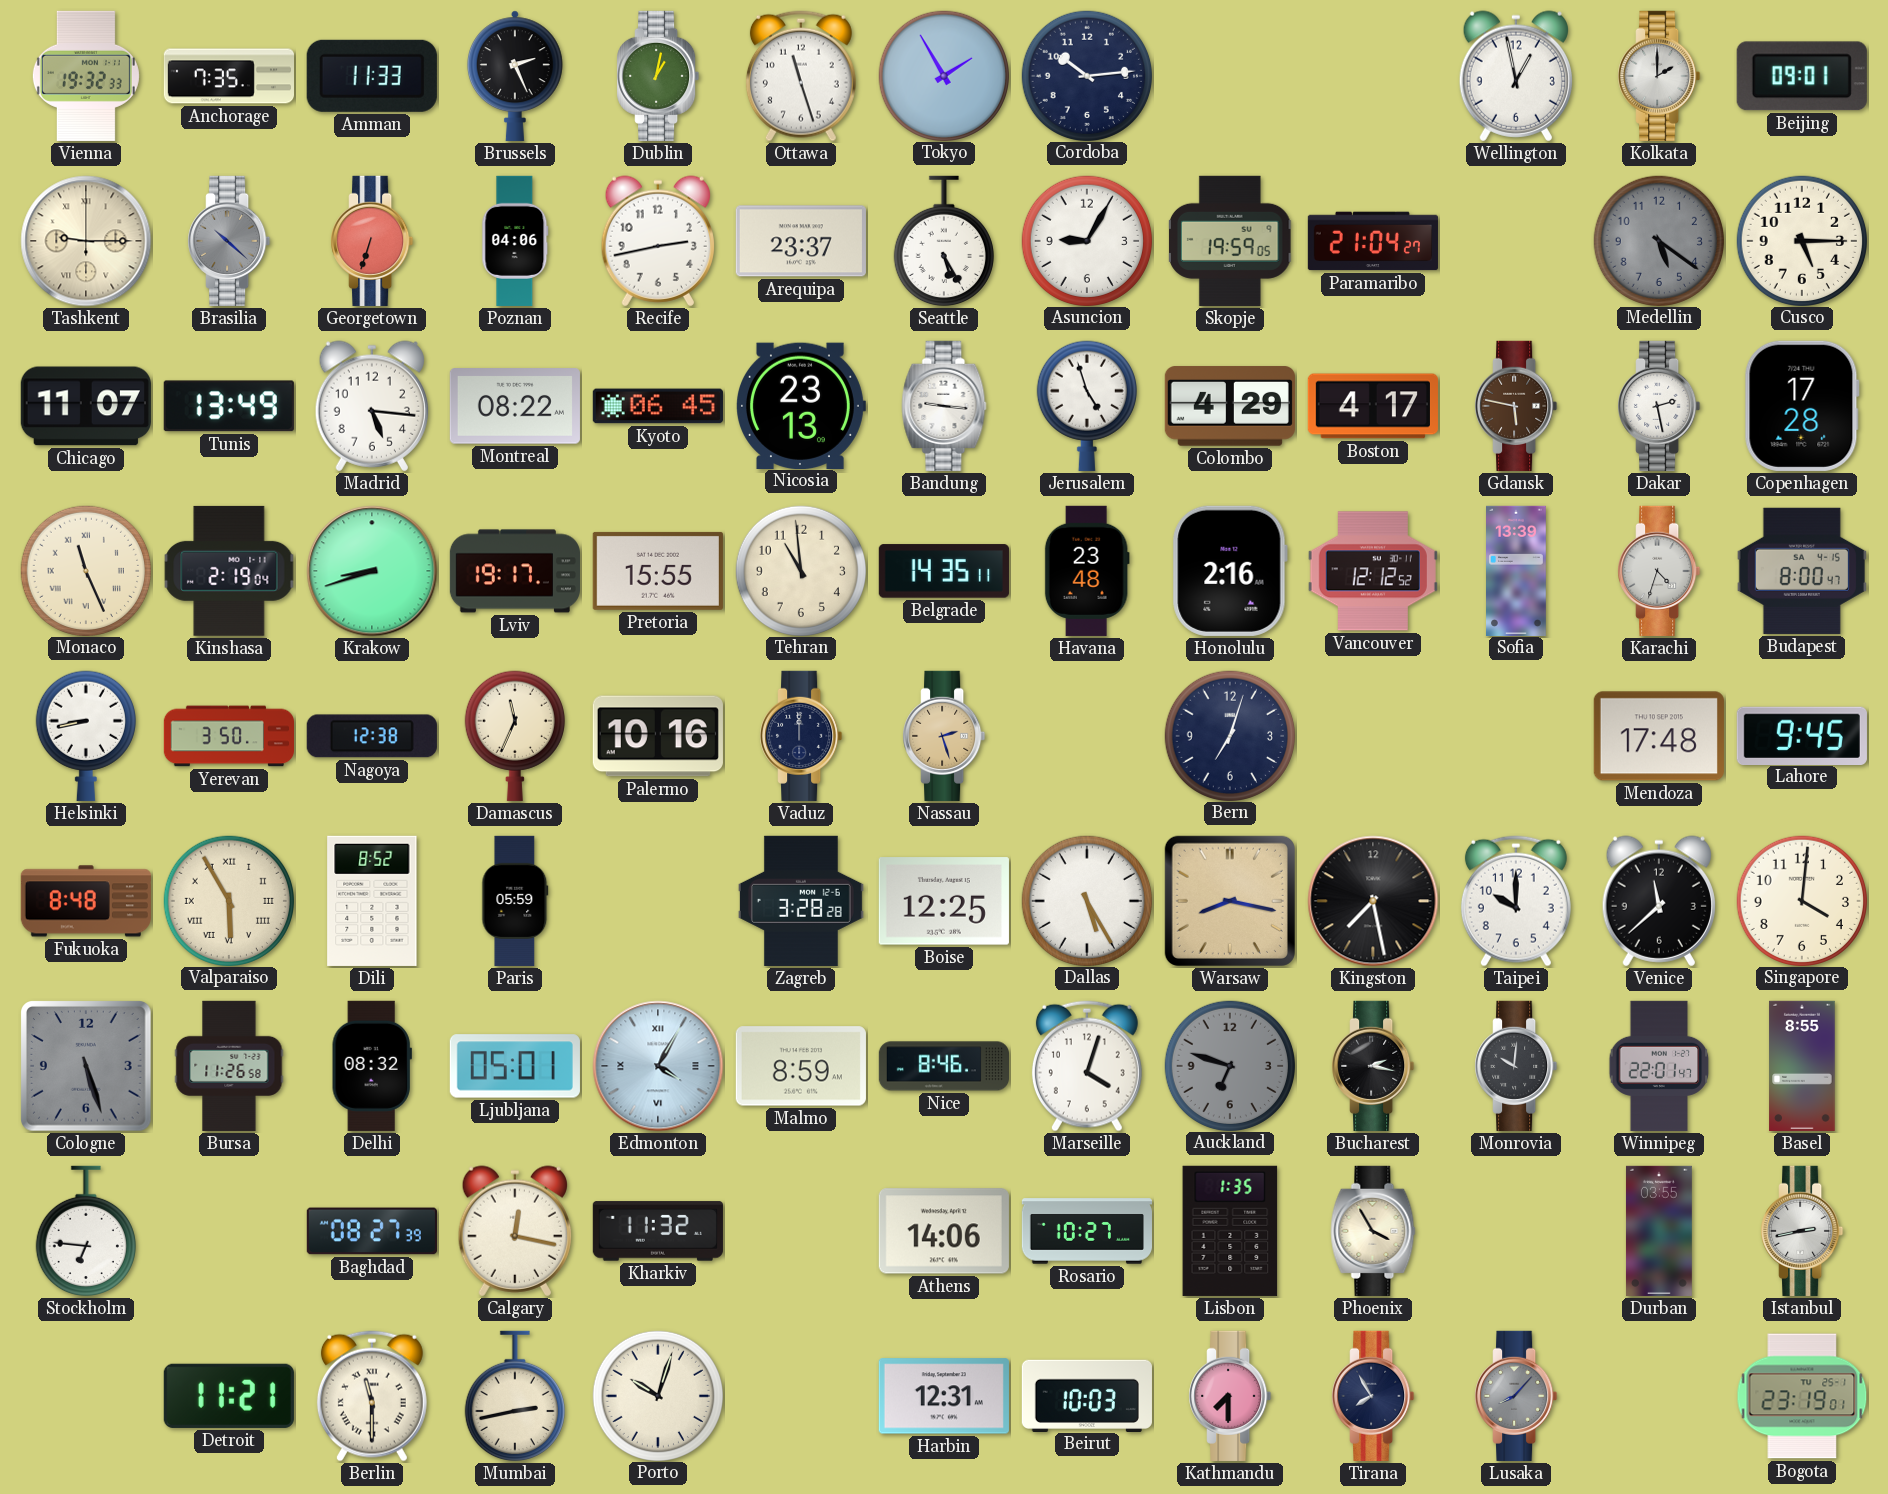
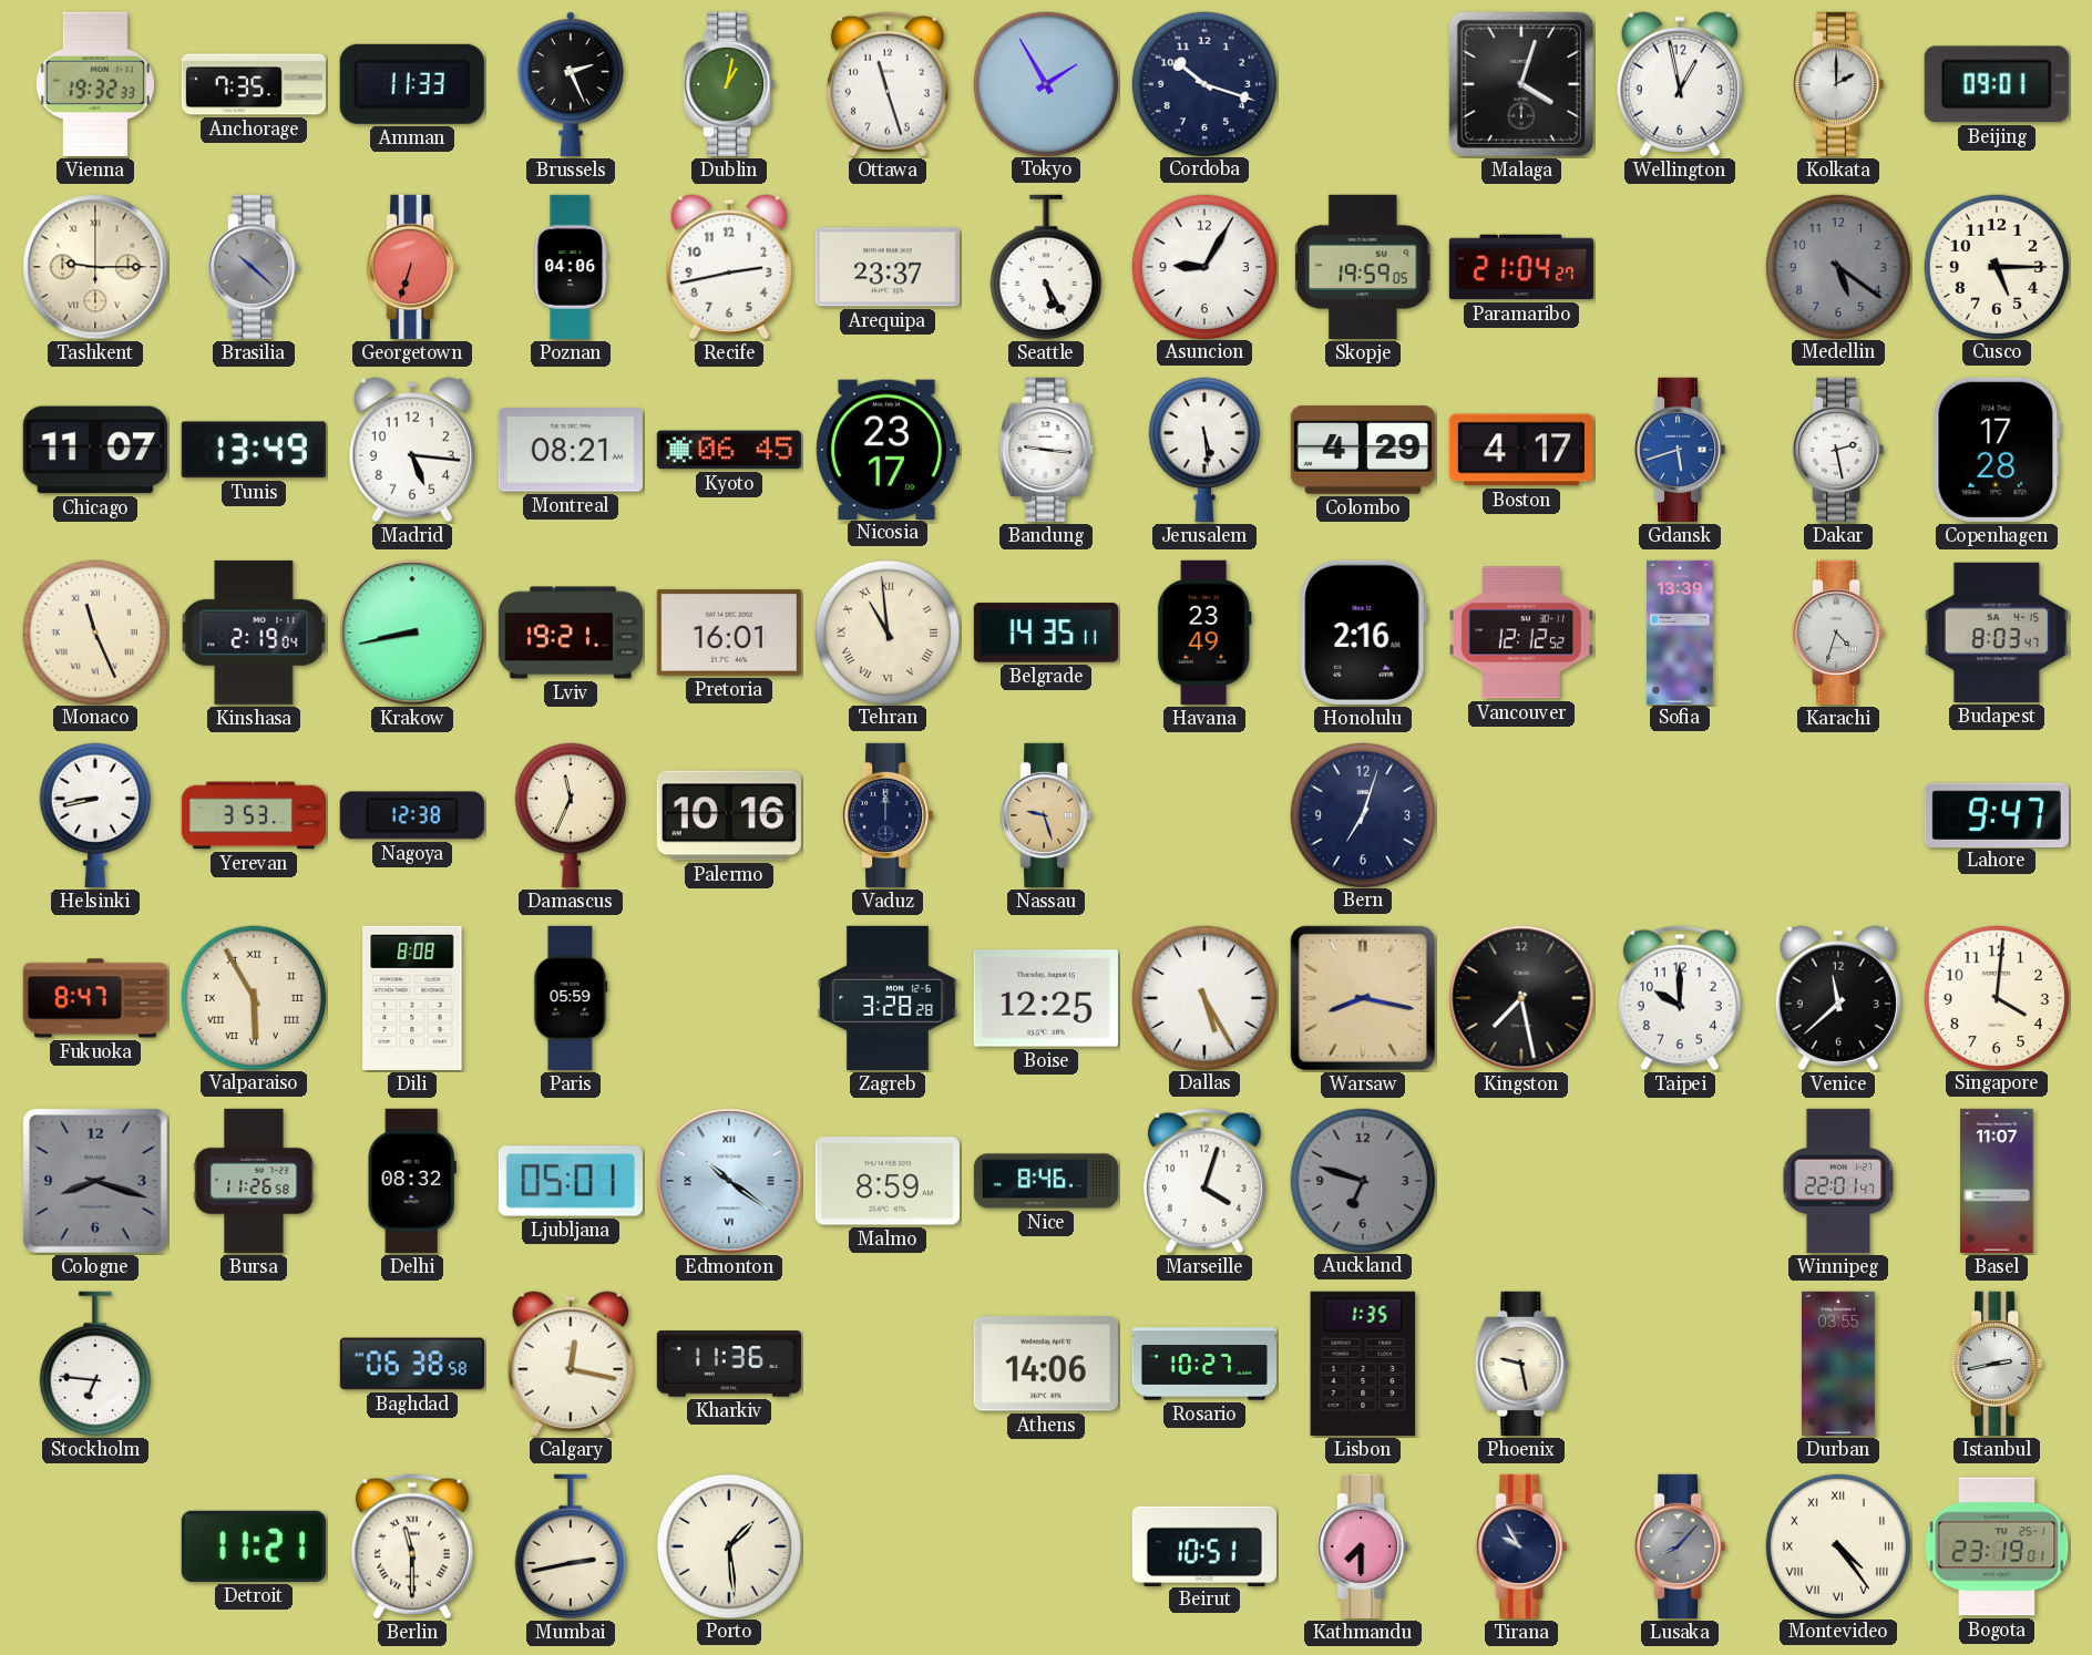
Cordoba: 10:14 -> 10:18 (1203, 83)
Malaga: none -> 4:03 (1521, 84)
Montreal: 08:22 -> 08:21 (571, 450)
Nicosia: 23:13 -> 23:17 (888, 449)
Jerusalem: 4:57 -> 5:29 (1204, 450)
Gdansk: 5:47 -> 5:42 (1680, 450)
Gdansk dial: brown -> blue (1680, 450)
Krakow: 8:42 -> 8:43 (412, 633)
Lviv: 19:17 -> 19:21 (570, 633)
Pretoria: 15:55 -> 16:01 (729, 633)
Tehran numerals: Arabic -> Roman (886, 631)
Havana: 23:48 -> 23:49 (1204, 633)
Budapest: 8:00 -> 8:03 (1997, 633)
Yerevan: 3:50 -> 3:53 (253, 815)
Nassau: 2:27 -> 9:27 (1046, 815)
Mendoza: 17:48 -> none (1659, 736)
Lahore: 9:45 -> 9:47 (1997, 814)
Fukuoka: 8:48 -> 8:47 (95, 998)
Dili: 8:52 -> 8:08 (412, 998)
Cologne: 5:27 -> 8:18 (96, 1182)
Edmonton: 4:05 -> 10:21 (729, 1181)
Bucharest: 2:17 -> none (1373, 1066)
Monrovia: 10:01 -> none (1516, 1066)
Basel: 8:55 -> 11:07 (1997, 1181)
Baghdad: 08:27 -> 06:38 (412, 1364)
Kharkiv: 11:32 -> 11:36 (729, 1364)
Phoenix: 3:55 -> 9:28 (1521, 1364)
Porto: 10:03 -> 1:29 (728, 1545)
Harbin: 12:31 -> none (944, 1396)
Beirut: 10:03 -> 10:51 (1204, 1545)
Tirana: 7:55 -> 9:55 (1521, 1546)
Montevideo: none -> 4:24 (1837, 1545)
